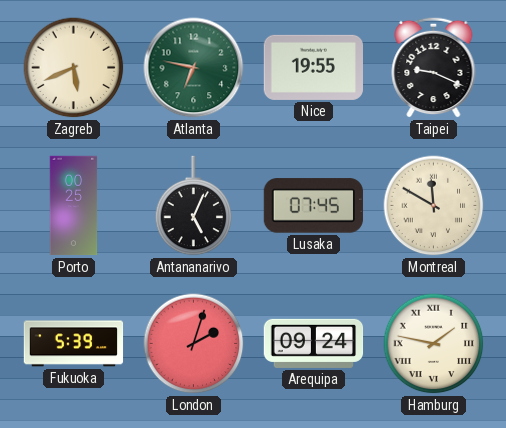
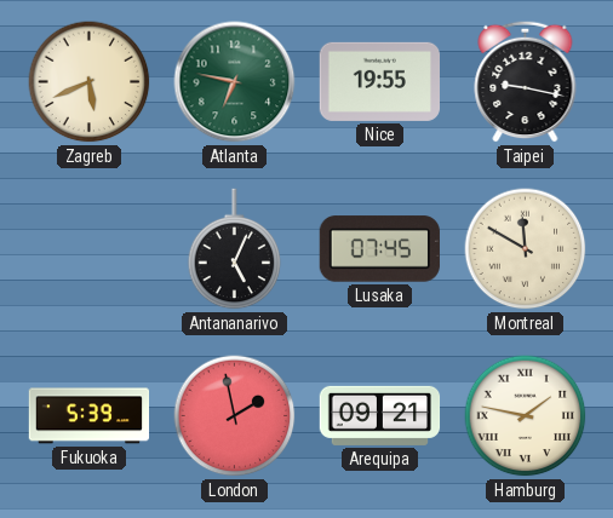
Taipei: 9:19 -> 9:17 (526, 81)
Porto: 00:25 -> none (74, 206)
London: 2:03 -> 1:58 (235, 416)
Arequipa: 09:24 -> 09:21 (380, 415)
